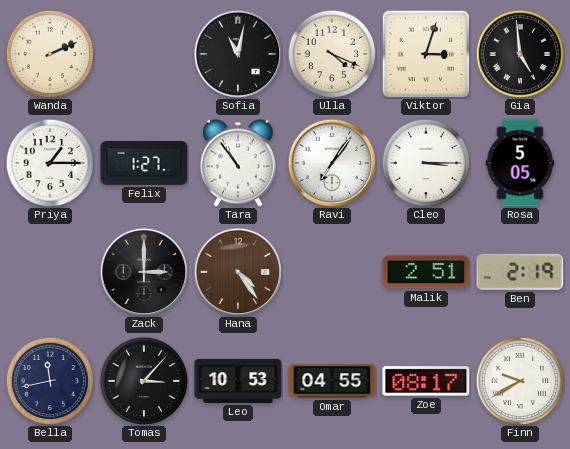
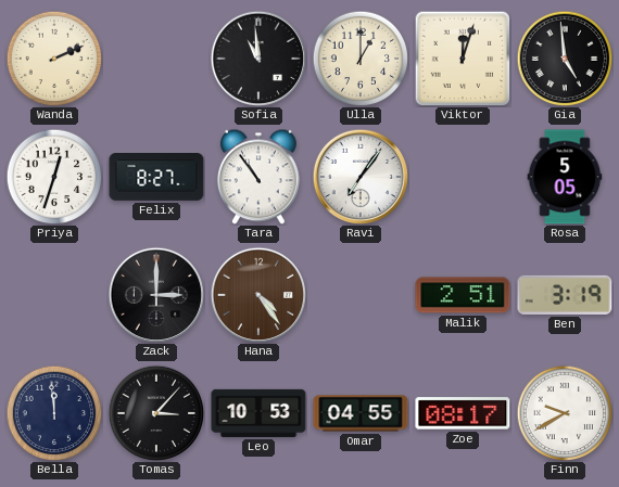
Sofia: 11:02 -> 10:59 (257, 57)
Ulla: 4:19 -> 1:00 (361, 59)
Viktor: 3:03 -> 12:03 (463, 59)
Priya: 1:15 -> 12:33 (54, 177)
Felix: 1:27 -> 8:27 (156, 178)
Cleo: 3:15 -> none (426, 163)
Ben: 2:19 -> 3:19 (565, 295)
Bella: 11:43 -> 11:59 (54, 413)
